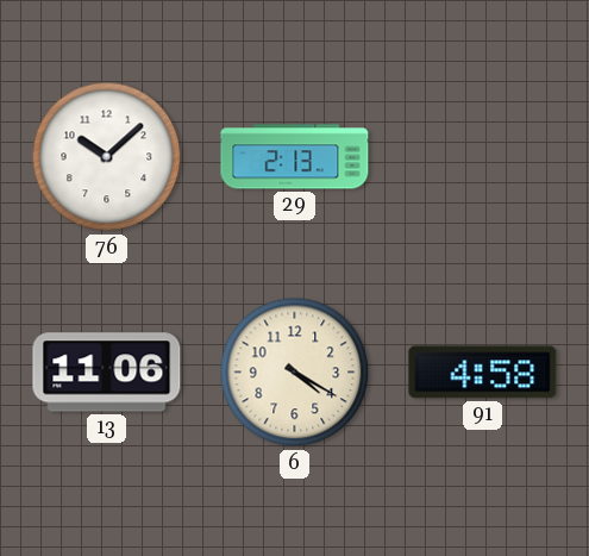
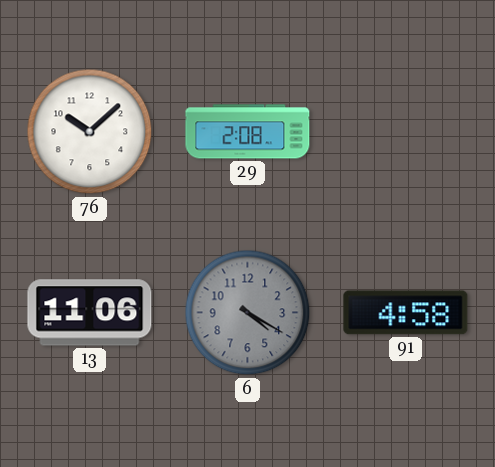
29: 2:13 -> 2:08 (248, 132)
6 dial: cream -> grey (248, 313)
